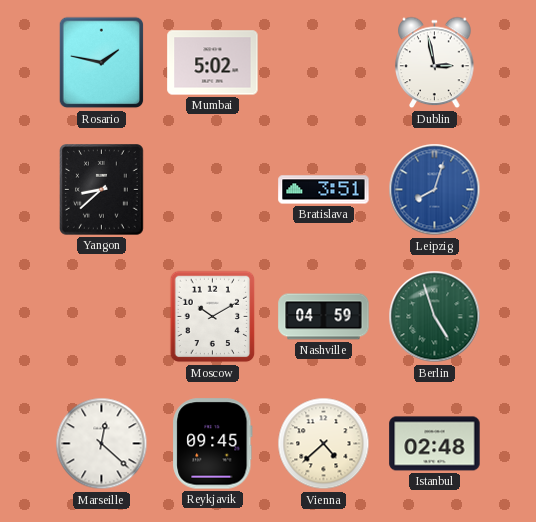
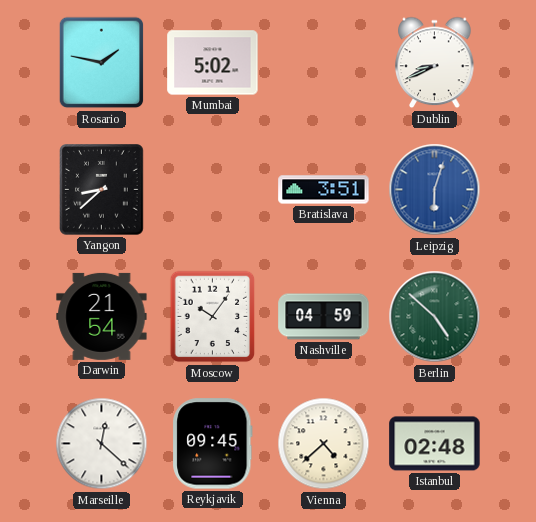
Dublin: 2:58 -> 8:41 (435, 63)
Leipzig: 8:03 -> 6:03 (435, 190)
Darwin: none -> 21:54 (102, 316)
Moscow: 10:10 -> 10:06 (213, 317)
Berlin: 4:57 -> 4:52 (435, 317)
